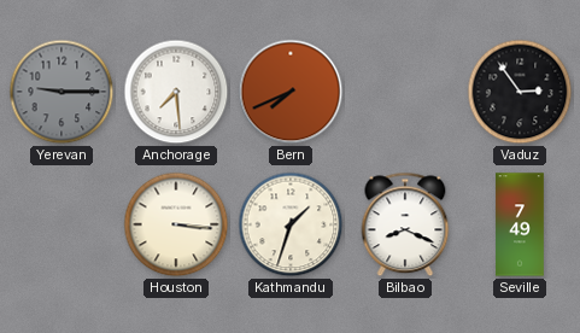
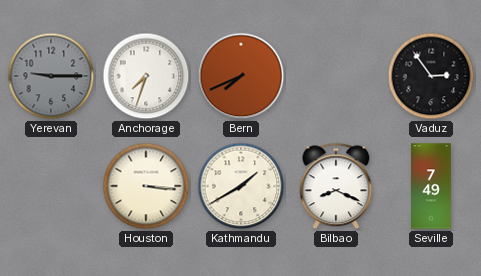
Anchorage: 7:29 -> 7:33 (146, 76)
Kathmandu: 1:33 -> 1:40 (241, 186)
